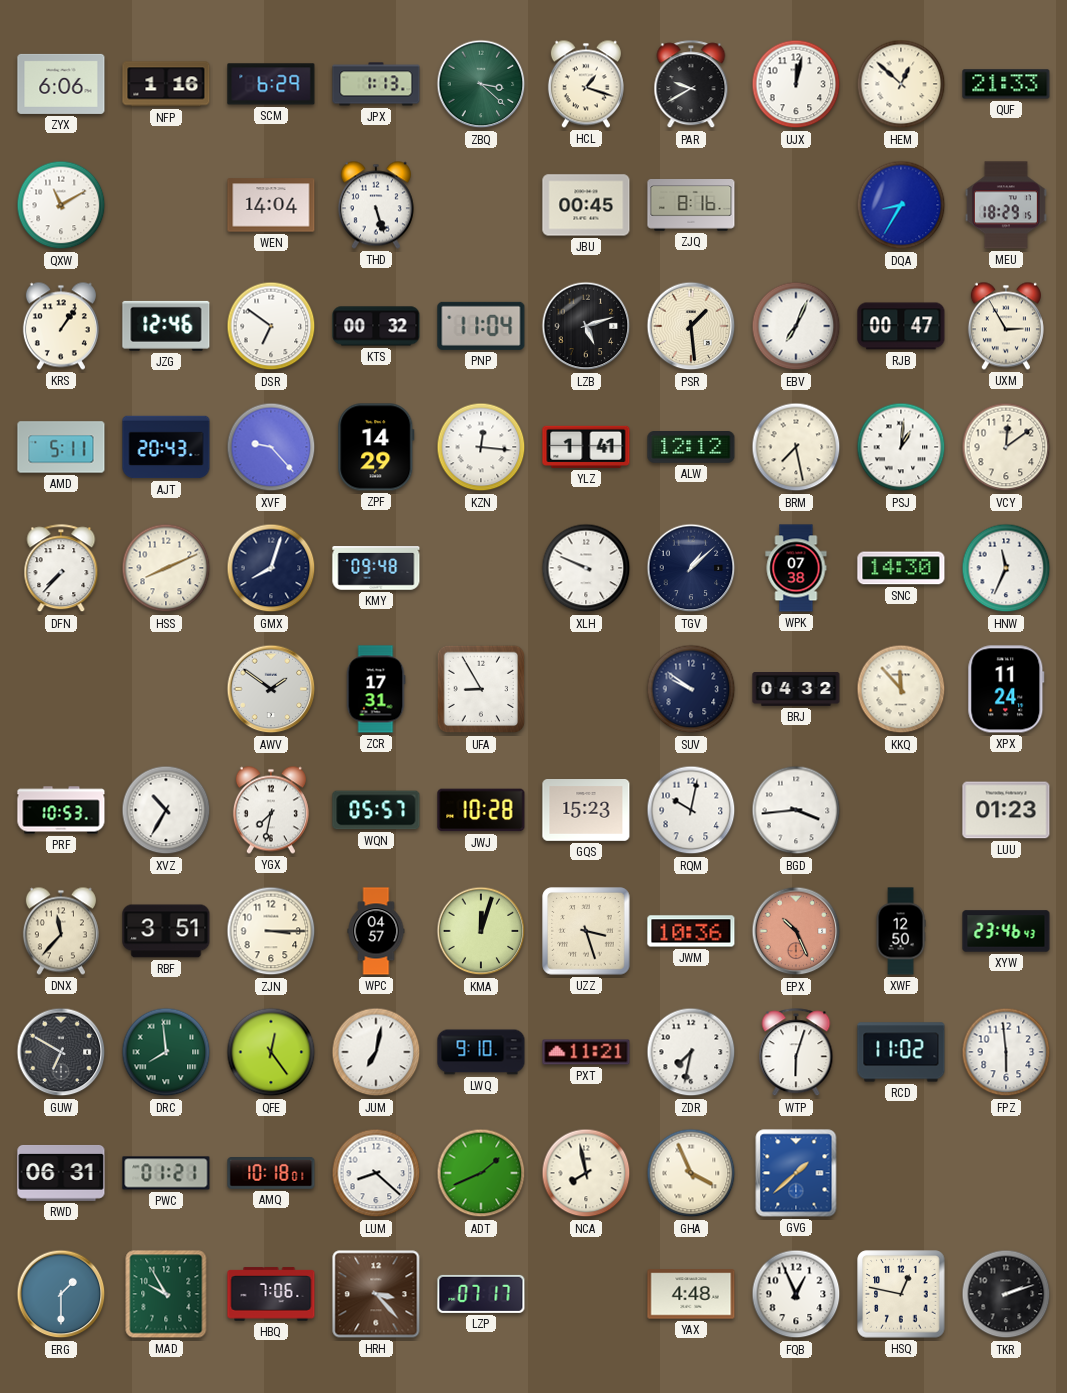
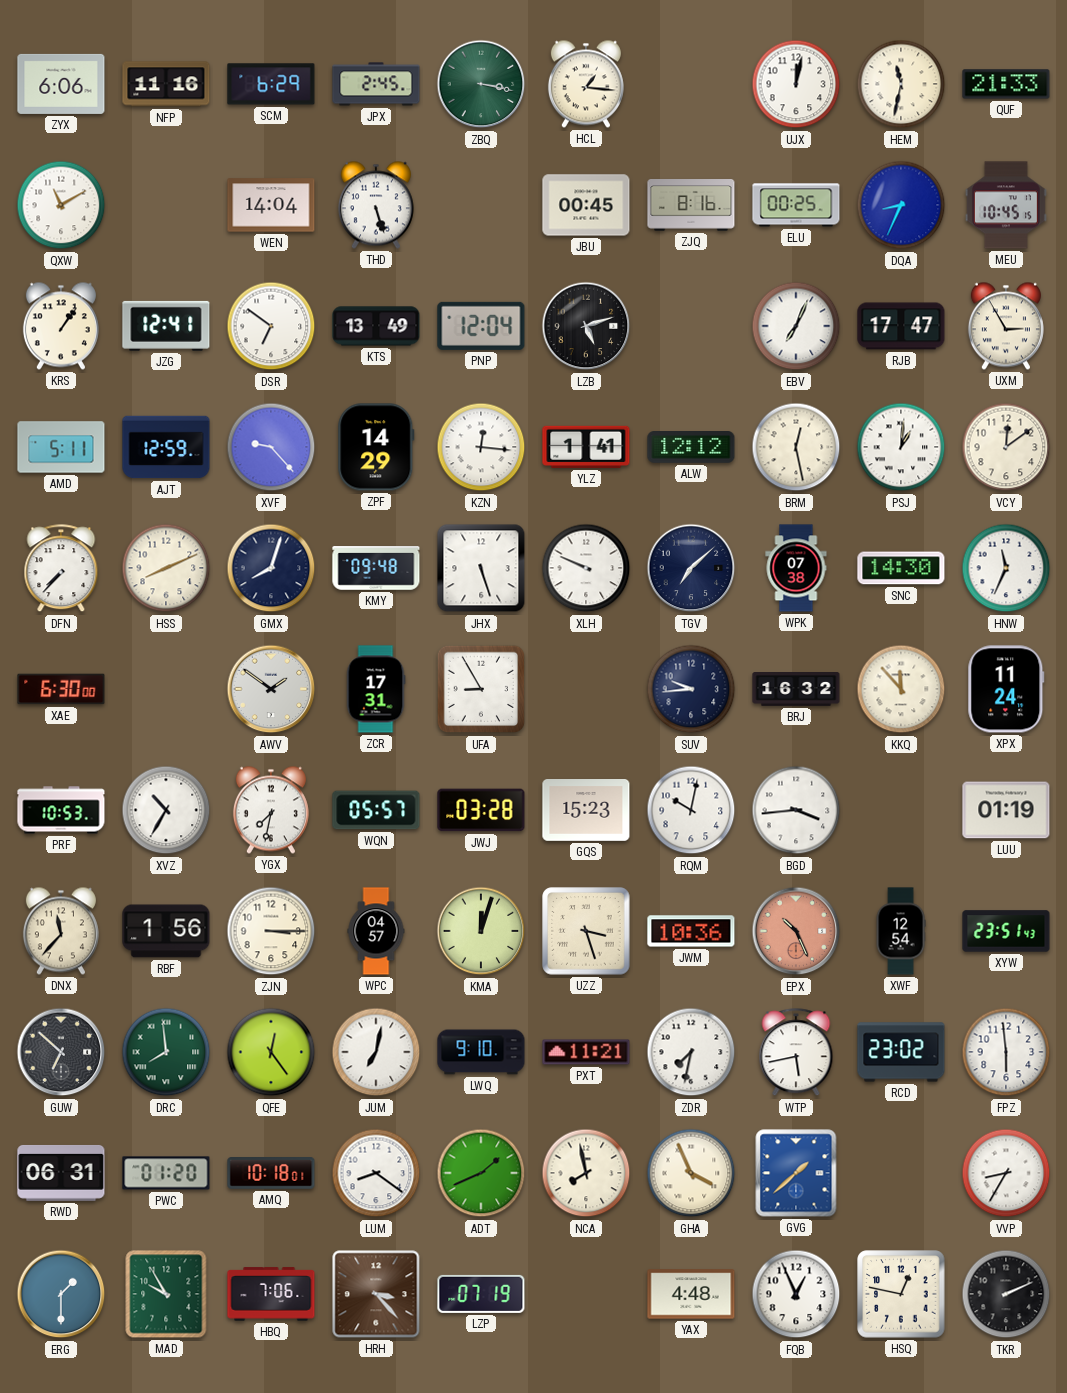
NFP: 1:16 -> 11:16 (166, 84)
JPX: 1:13 -> 2:45 (376, 84)
ZBQ: 3:22 -> 3:17 (481, 84)
HCL: 1:18 -> 1:16 (586, 84)
PAR: 9:40 -> none (691, 85)
HEM: 12:52 -> 11:32 (901, 84)
ELU: none -> 00:25 (796, 205)
DQA: 8:35 -> 8:34 (901, 205)
MEU: 18:29 -> 10:45 (1006, 205)
JZG: 12:46 -> 12:41 (166, 326)
KTS: 00:32 -> 13:49 (376, 326)
PNP: 11:04 -> 12:04 (481, 326)
PSR: 1:29 -> none (691, 326)
RJB: 00:47 -> 17:47 (901, 326)
AJT: 20:43 -> 12:59 (166, 447)
BRM: 7:28 -> 12:28 (796, 447)
JHX: none -> 5:27 (481, 568)
TGV: 1:08 -> 7:08 (691, 568)
XAE: none -> 6:30 (61, 689)
SUV: 9:51 -> 9:44 (691, 689)
BRJ: 04:32 -> 16:32 (796, 690)
JWJ: 10:28 -> 03:28 (481, 810)
LUU: 01:23 -> 01:19 (1006, 810)
RBF: 3:51 -> 1:56 (166, 931)
XWF: 12:50 -> 12:54 (901, 931)
XYW: 23:46 -> 23:51 (1006, 931)
GUW: 6:50 -> 6:52 (61, 1052)
WTP: 6:03 -> 5:43 (796, 1053)
RCD: 11:02 -> 23:02 (901, 1052)
PWC: 01:21 -> 01:20 (166, 1173)
LUM: 8:22 -> 8:21 (376, 1173)
VVP: none -> 8:35 (1006, 1173)
LZP: 07:17 -> 07:19 (481, 1294)
TKR: 2:12 -> 2:11 (1006, 1294)
